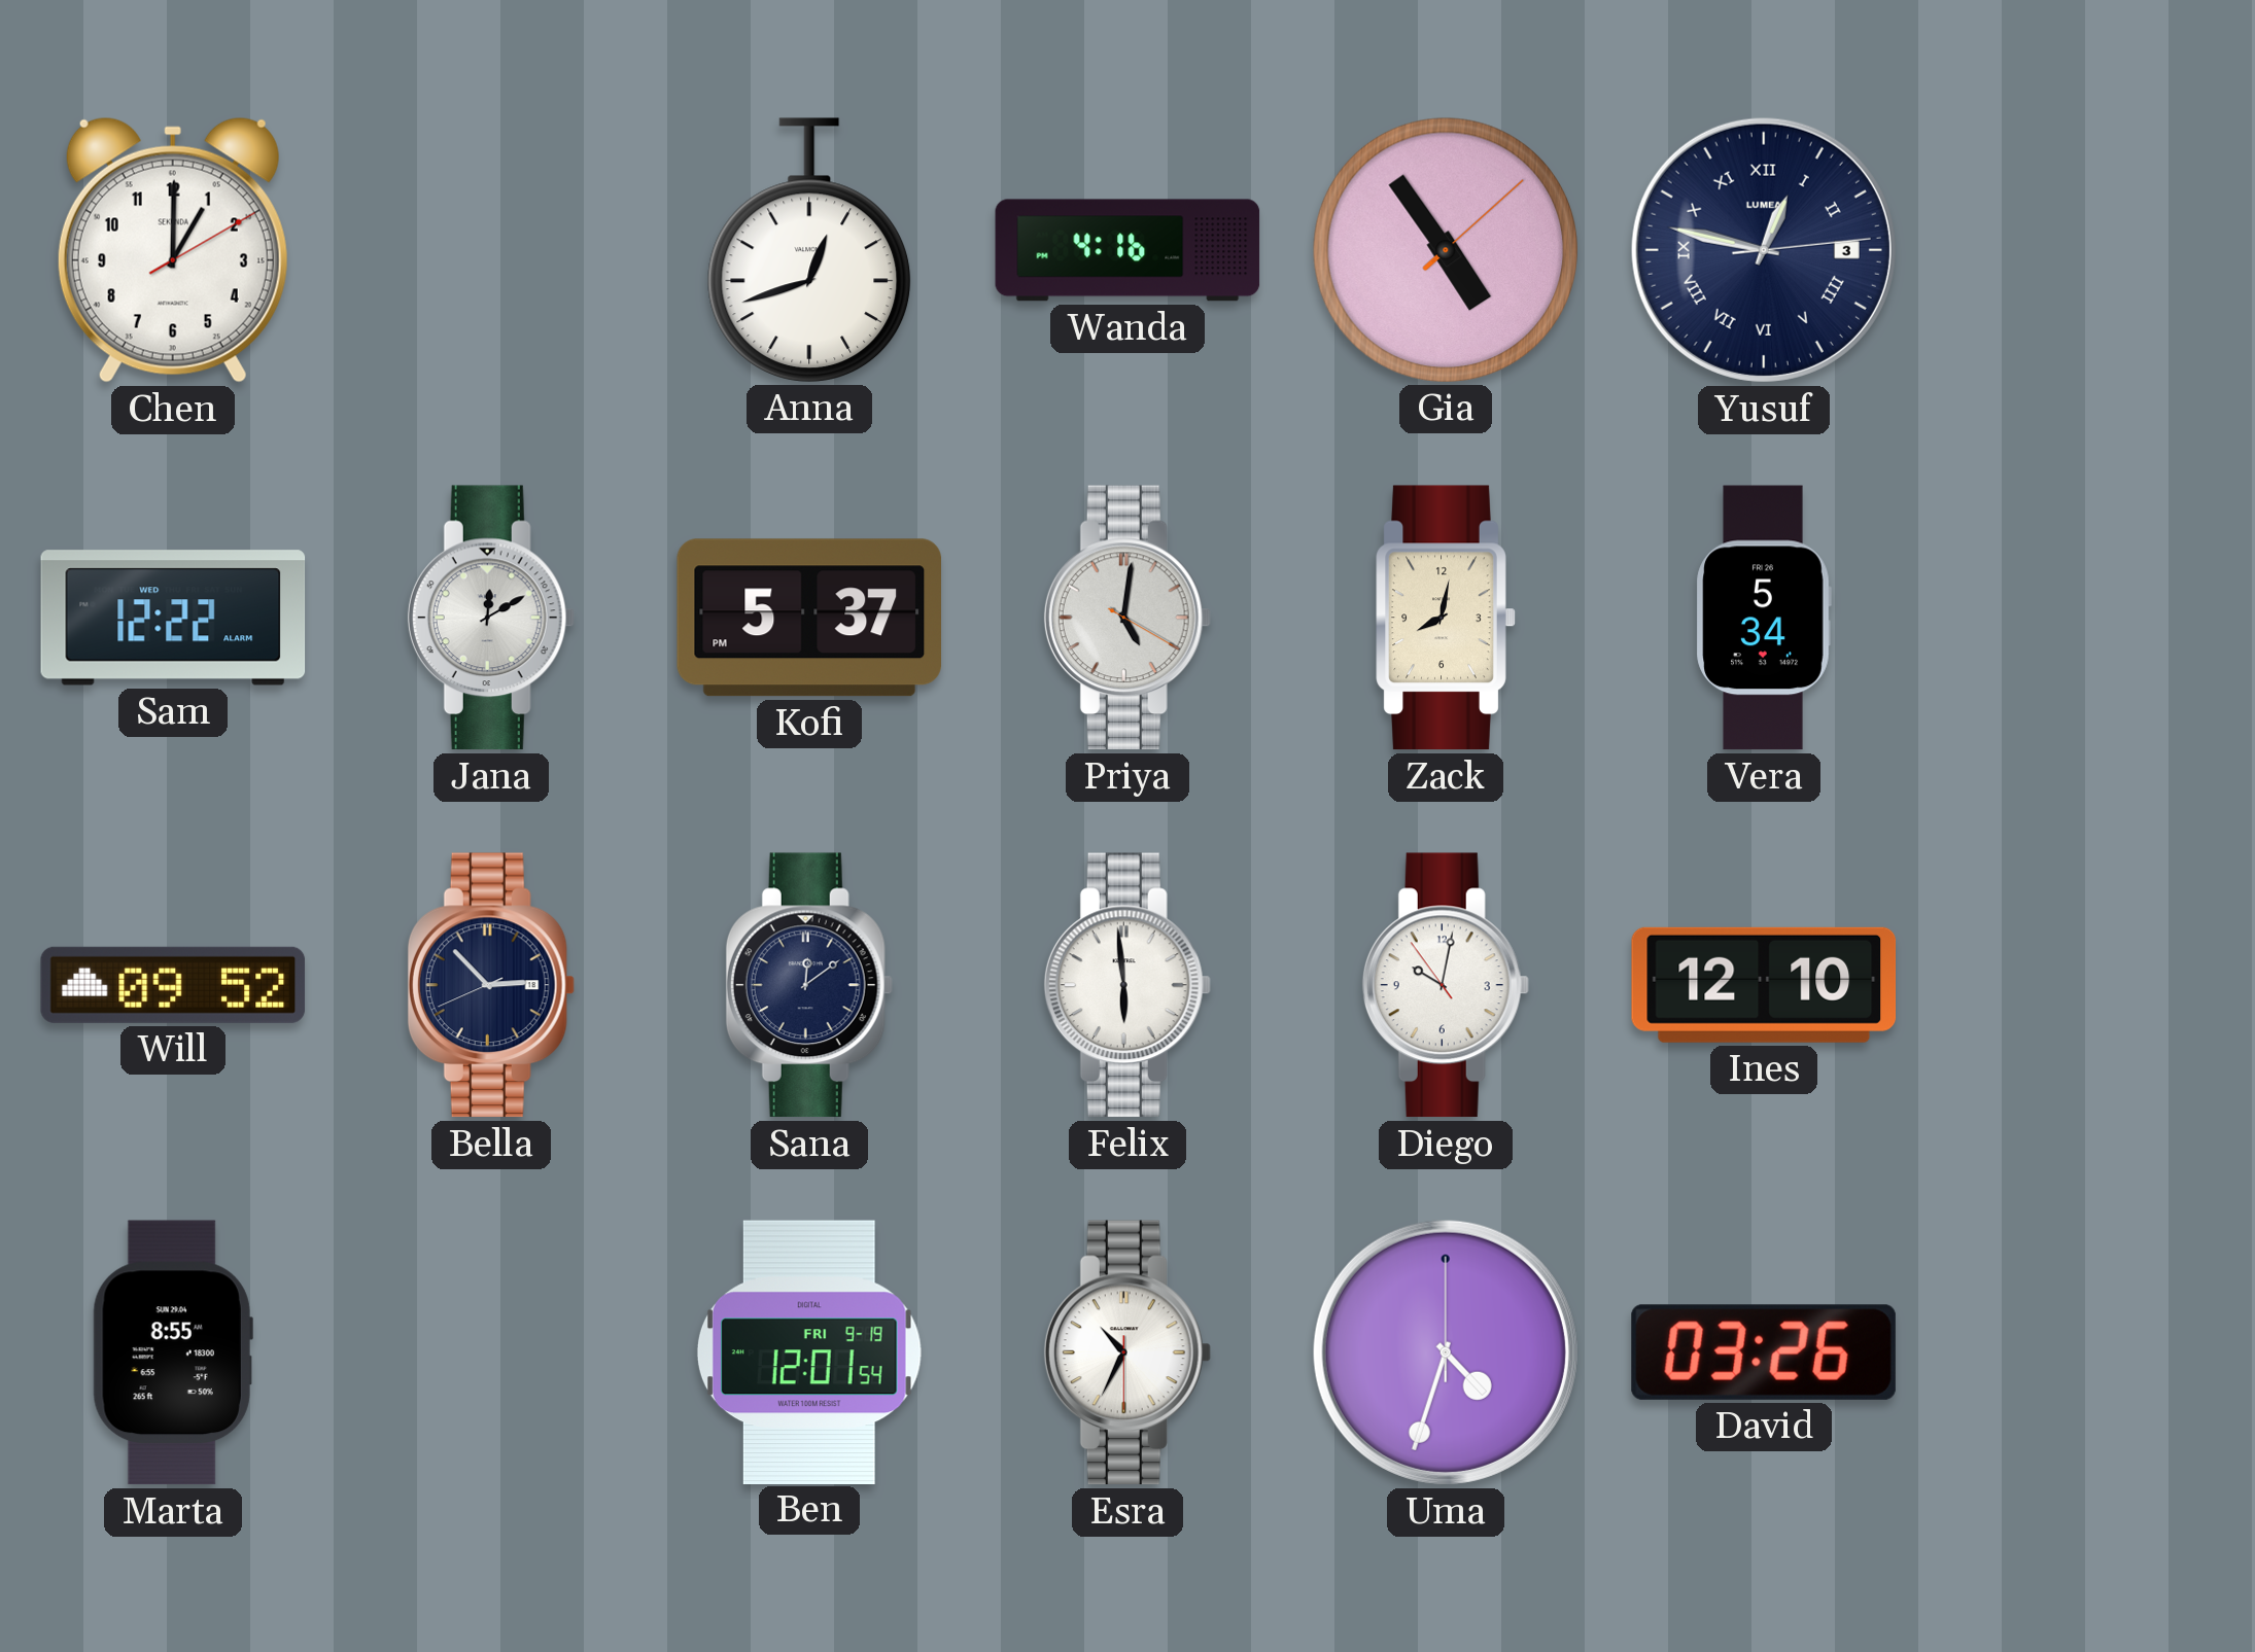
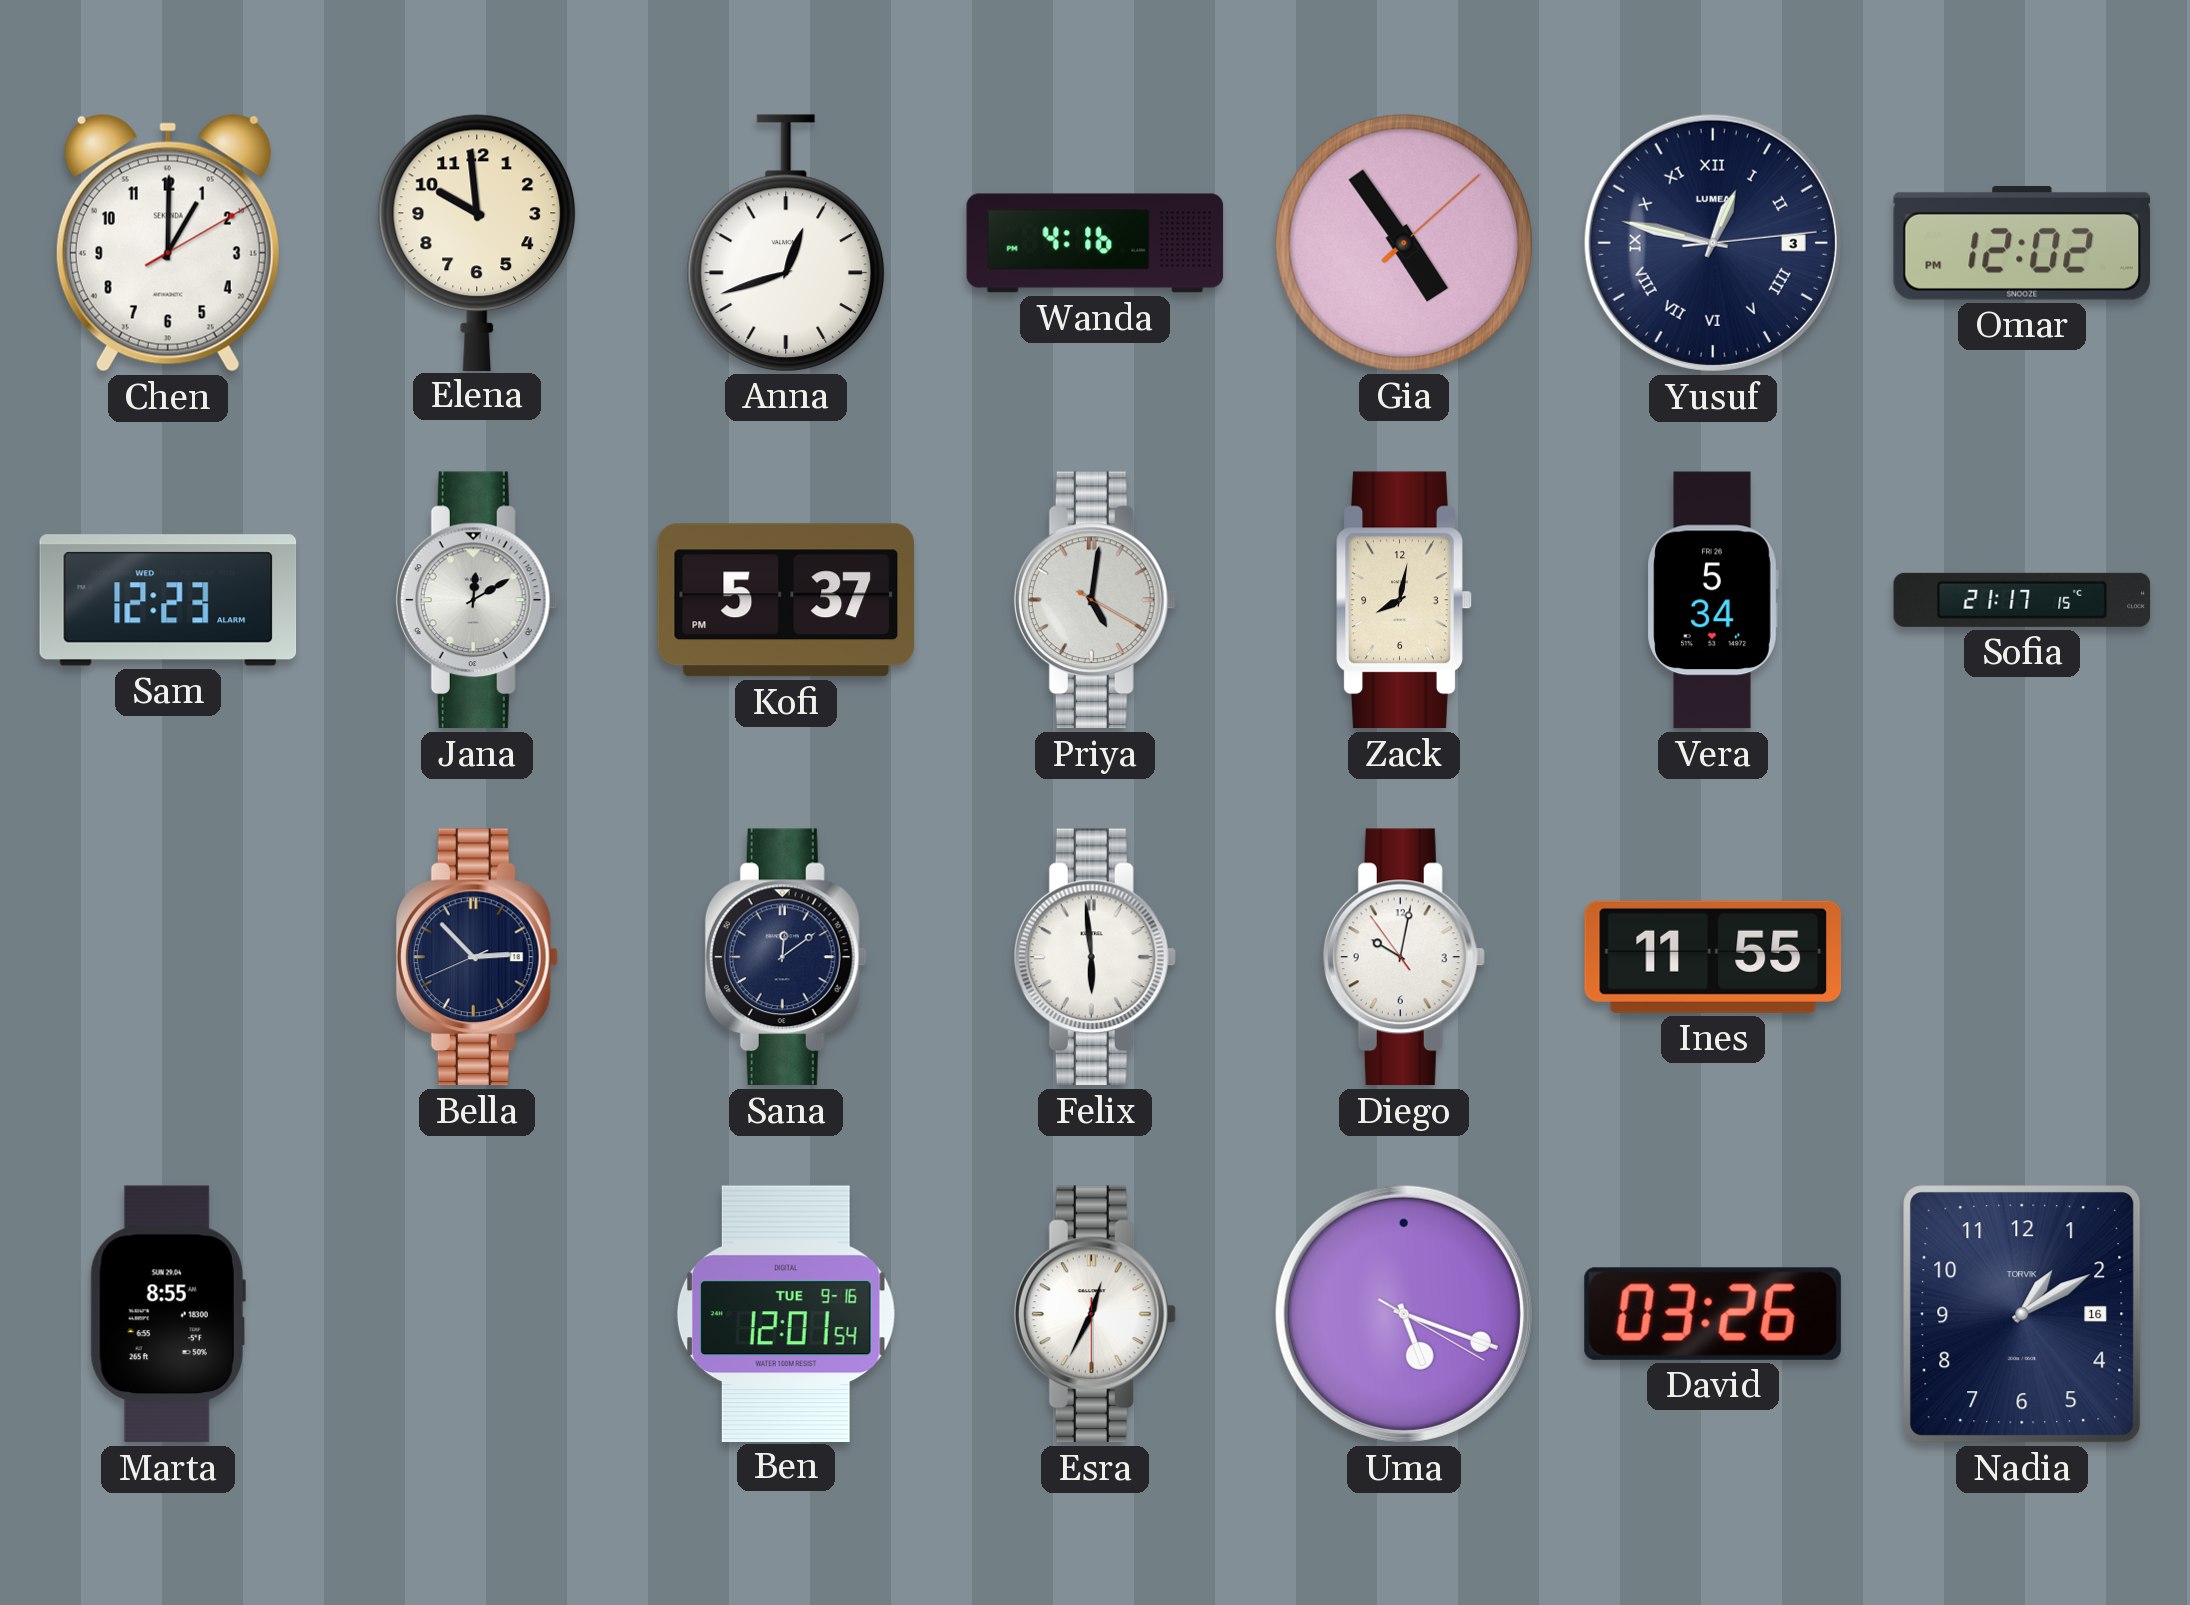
Elena: none -> 9:59 (477, 242)
Omar: none -> 12:02 (2021, 243)
Sam: 12:22 -> 12:23 (168, 600)
Sofia: none -> 21:17 (2022, 600)
Will: 09:52 -> none (173, 985)
Ines: 12:10 -> 11:55 (1713, 957)
Ben date: FRI 9-19 -> TUE 9-16 (786, 1313)
Esra: 10:34 -> 12:34 (1095, 1314)
Uma: 4:33 -> 5:18 (1404, 1314)
Nadia: none -> 1:10 (2022, 1314)
